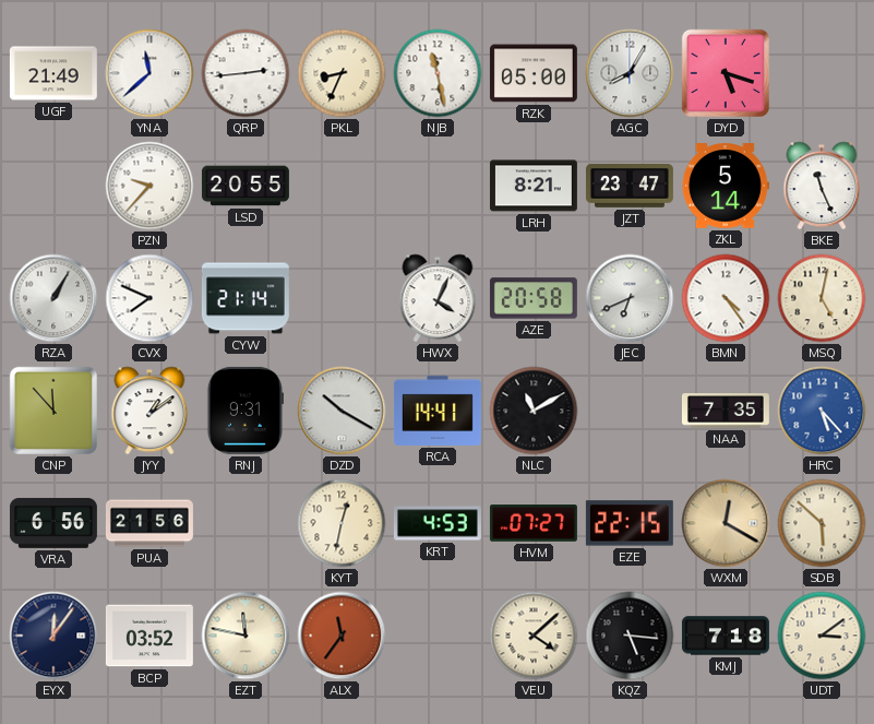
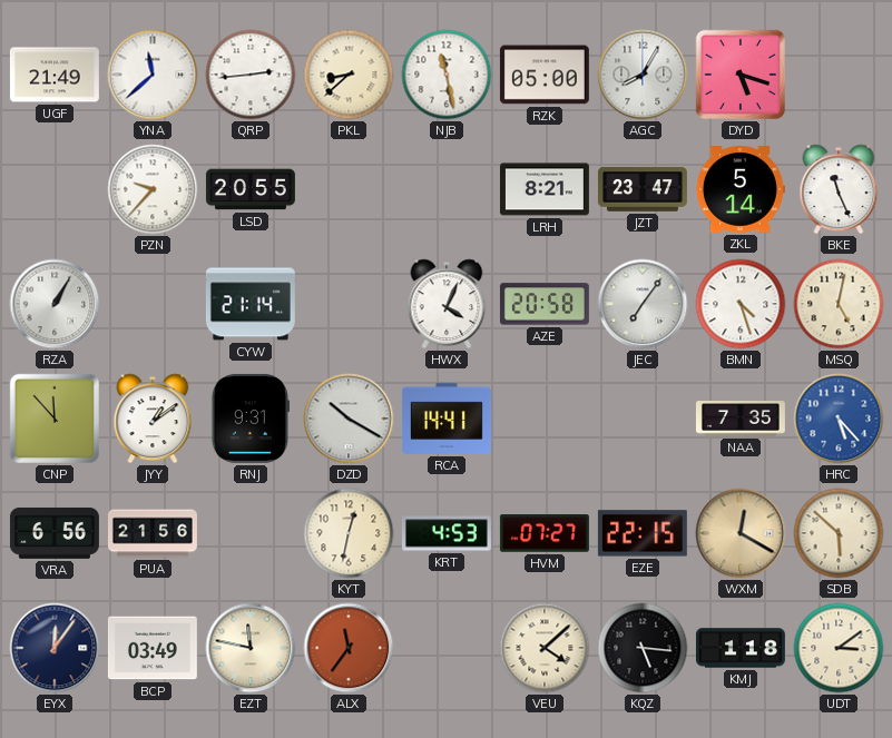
PKL: 8:34 -> 8:38 (349, 75)
CVX: 7:49 -> none (149, 298)
JEC: 6:41 -> 7:06 (643, 304)
BMN: 4:24 -> 4:27 (741, 304)
NLC: 11:10 -> none (534, 411)
BCP: 03:52 -> 03:49 (153, 648)
KMJ: 7:18 -> 1:18 (741, 648)
